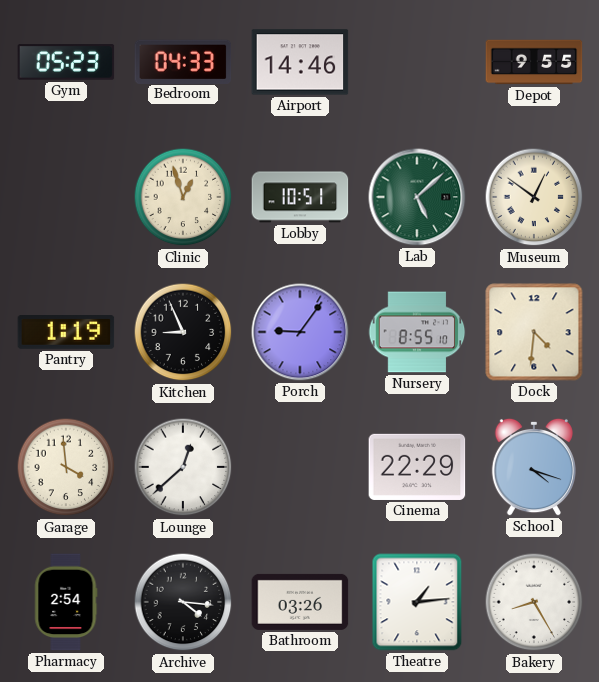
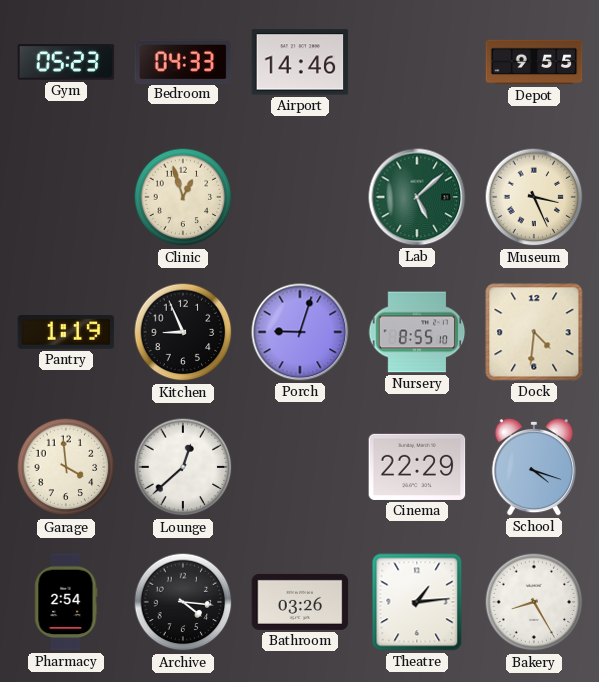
Lobby: 10:51 -> none (300, 197)
Museum: 12:51 -> 3:26 (534, 197)
Porch: 9:06 -> 9:03 (300, 332)
